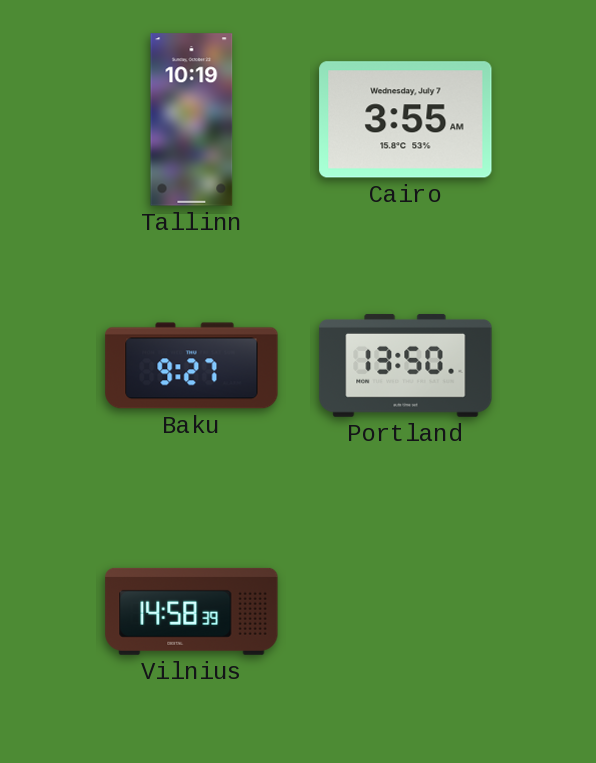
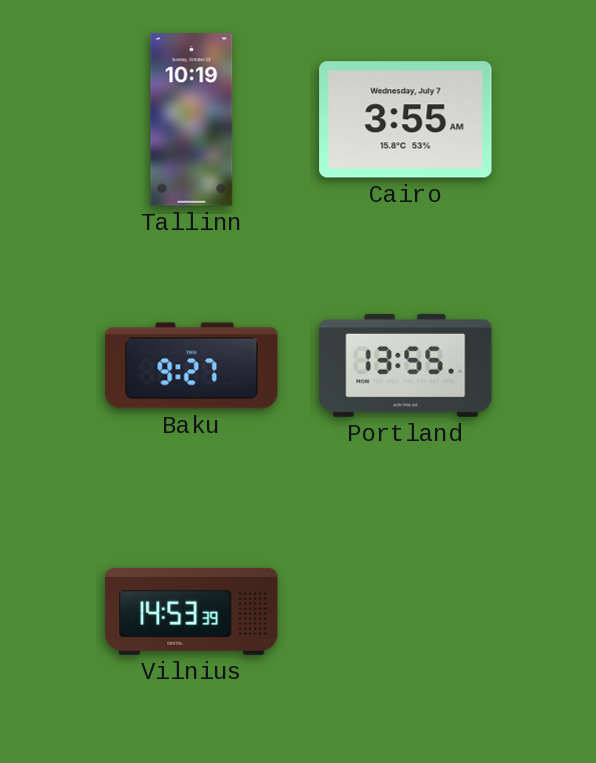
Portland: 13:50 -> 13:55 (406, 365)
Vilnius: 14:58 -> 14:53 (192, 611)
